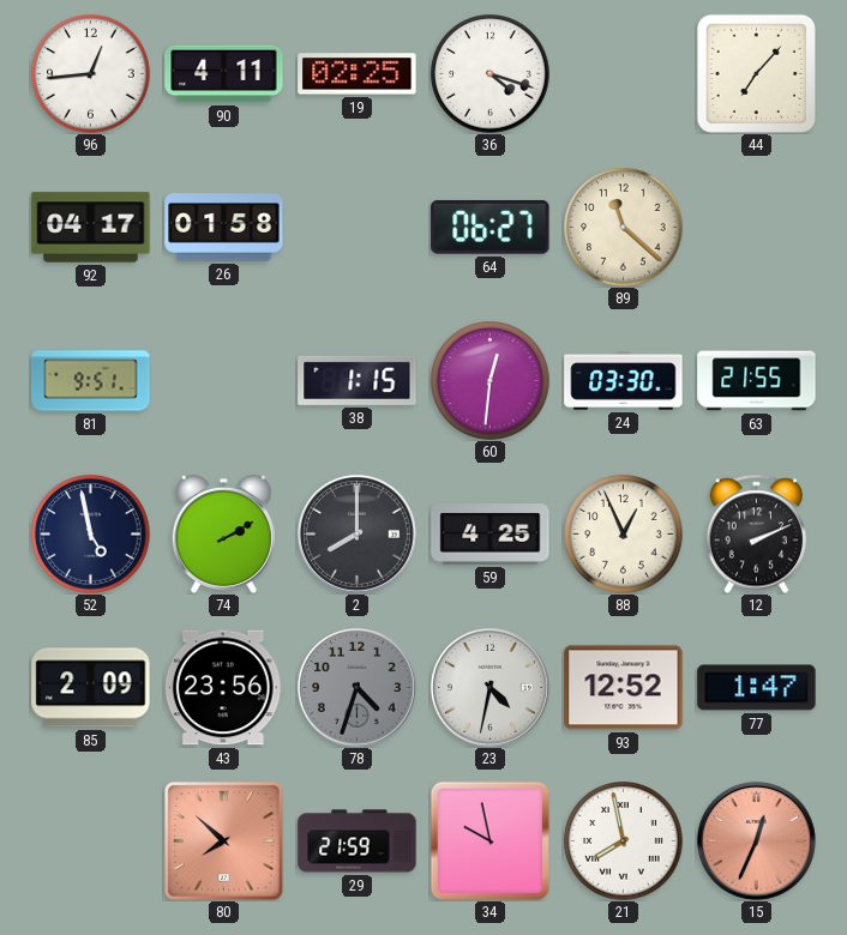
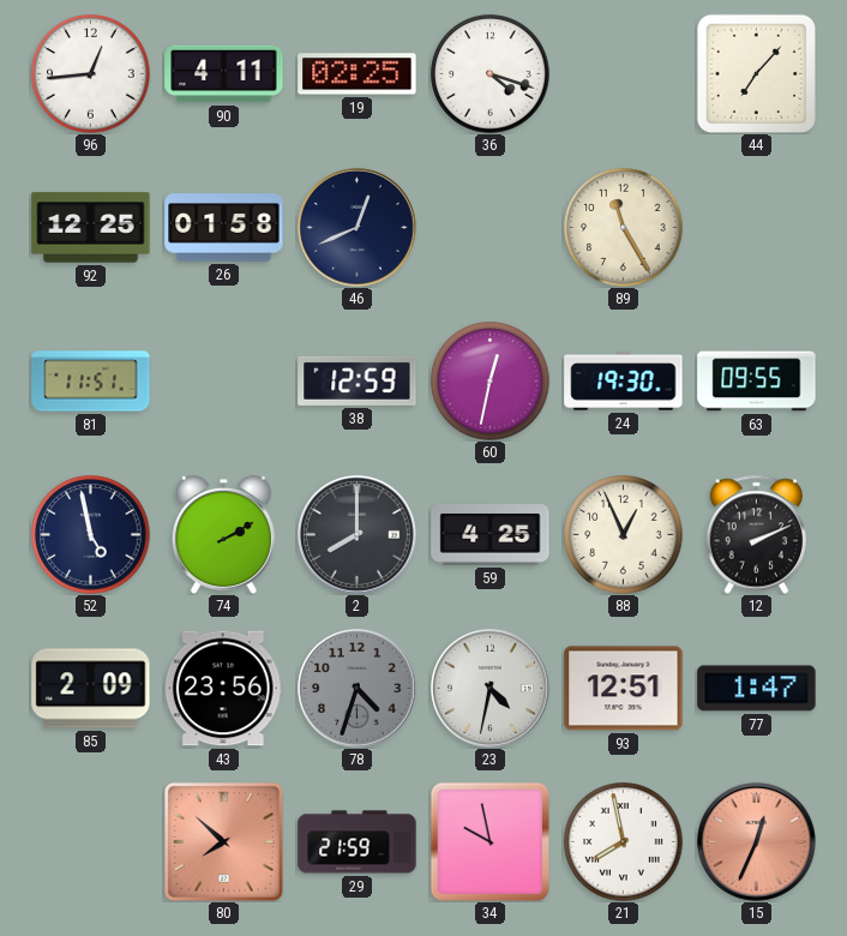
92: 04:17 -> 12:25 (91, 228)
46: none -> 12:41 (356, 227)
64: 06:27 -> none (491, 227)
89: 11:22 -> 11:25 (624, 228)
81: 9:51 -> 11:51 (91, 382)
38: 1:15 -> 12:59 (358, 380)
60: 12:31 -> 12:32 (491, 382)
24: 03:30 -> 19:30 (624, 382)
63: 21:55 -> 09:55 (757, 382)
93: 12:52 -> 12:51 (624, 689)
